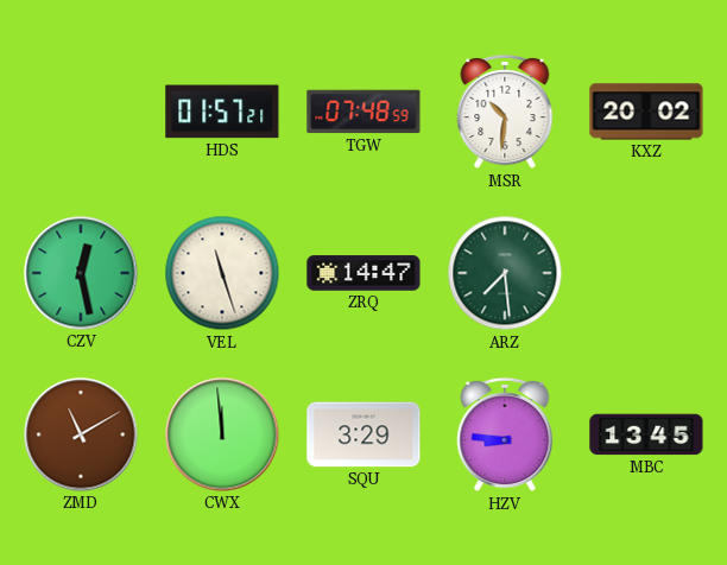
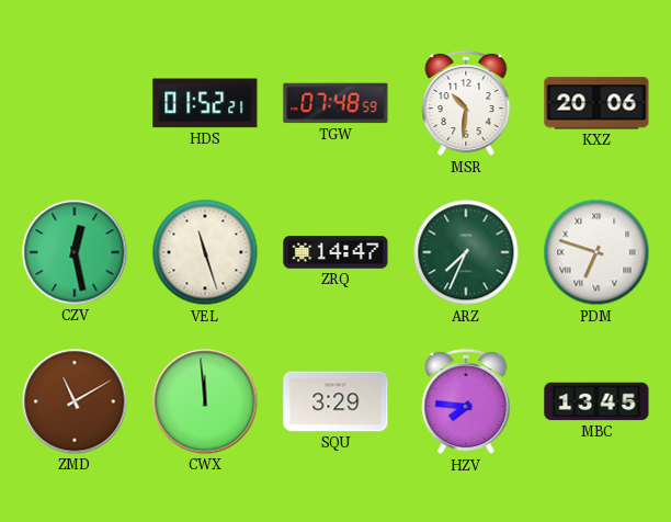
HDS: 01:57 -> 01:52 (205, 103)
KXZ: 20:02 -> 20:06 (596, 103)
ARZ: 7:29 -> 7:34 (466, 252)
PDM: none -> 6:48 (596, 252)
HZV: 8:46 -> 7:46 (466, 401)
